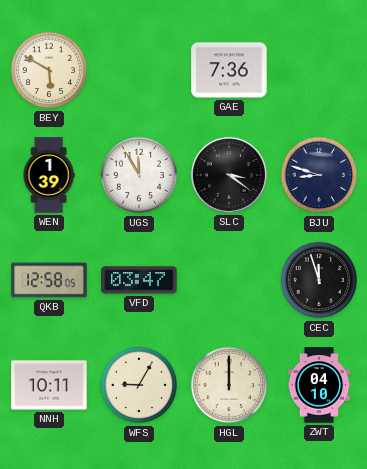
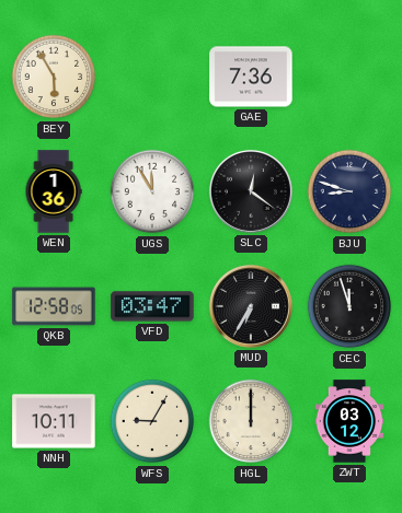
BEY: 5:50 -> 5:55 (54, 77)
WEN: 1:39 -> 1:36 (54, 191)
SLC: 3:21 -> 12:21 (251, 191)
MUD: none -> 6:35 (251, 306)
ZWT: 04:10 -> 03:12 (349, 421)
